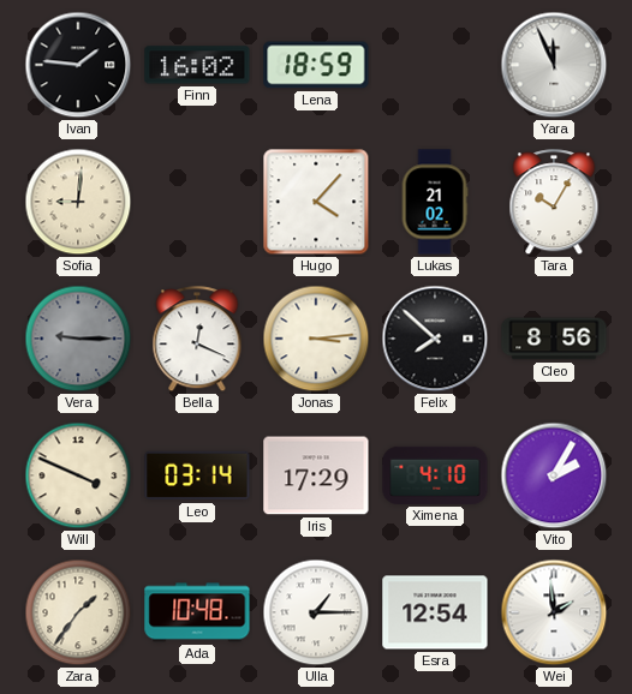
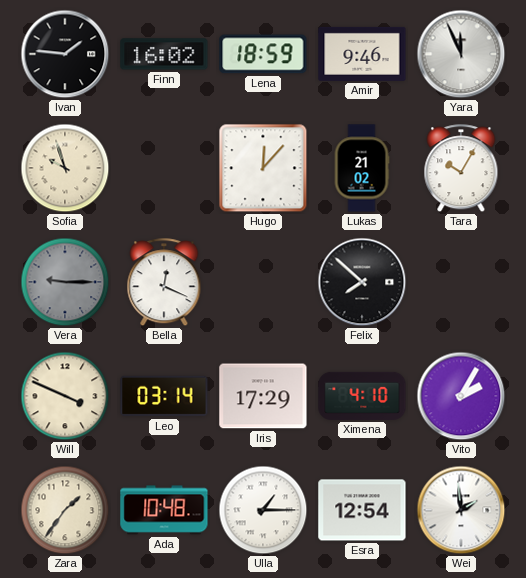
Amir: none -> 9:46 (362, 54)
Sofia: 9:01 -> 9:57 (65, 168)
Hugo: 4:07 -> 12:07 (263, 168)
Jonas: 3:14 -> none (316, 339)
Cleo: 8:56 -> none (554, 339)
